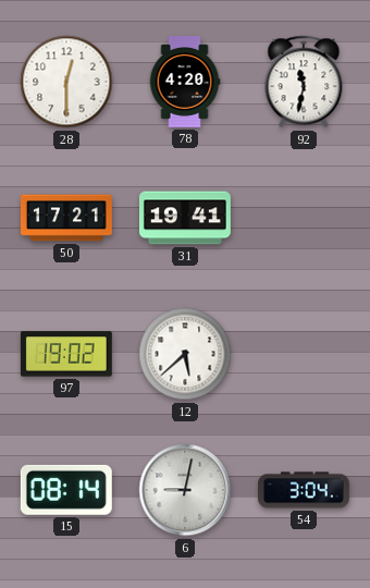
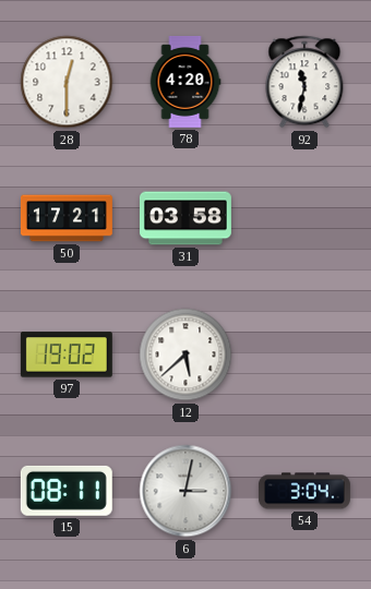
31: 19:41 -> 03:58 (185, 218)
15: 08:14 -> 08:11 (67, 491)
6: 9:02 -> 3:02 (185, 491)
